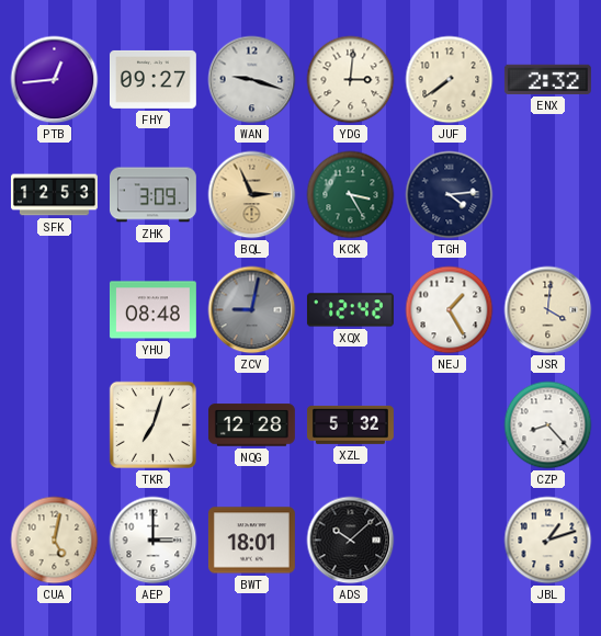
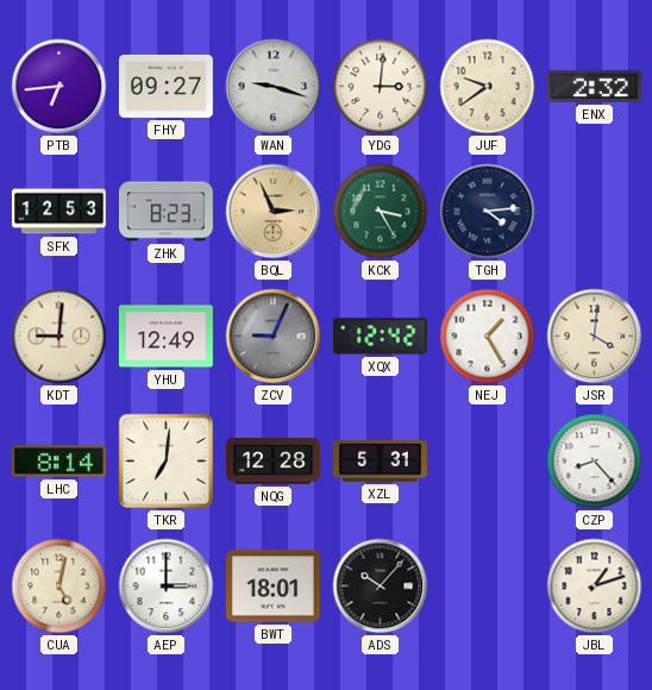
PTB: 12:44 -> 6:44 (59, 87)
JUF: 7:39 -> 9:39 (488, 87)
ZHK: 3:09 -> 8:23 (165, 212)
KDT: none -> 9:01 (59, 337)
YHU: 08:48 -> 12:49 (165, 337)
ZCV: 9:02 -> 9:04 (274, 337)
LHC: none -> 8:14 (58, 462)
TKR: 7:03 -> 7:01 (165, 460)
XZL: 5:32 -> 5:31 (380, 460)
ADS: 10:08 -> 10:07 (381, 586)
